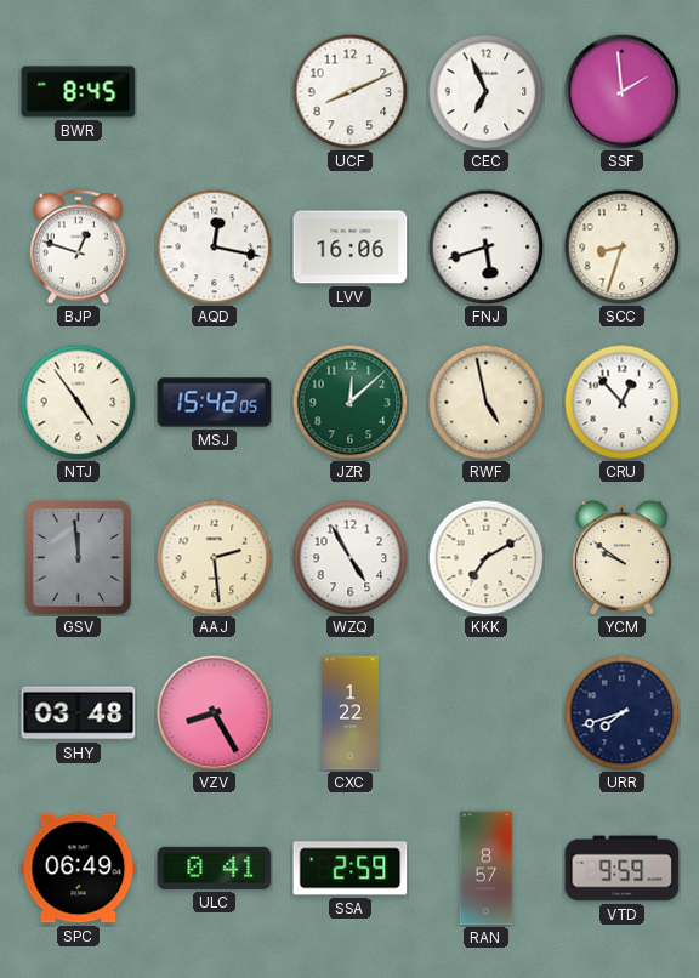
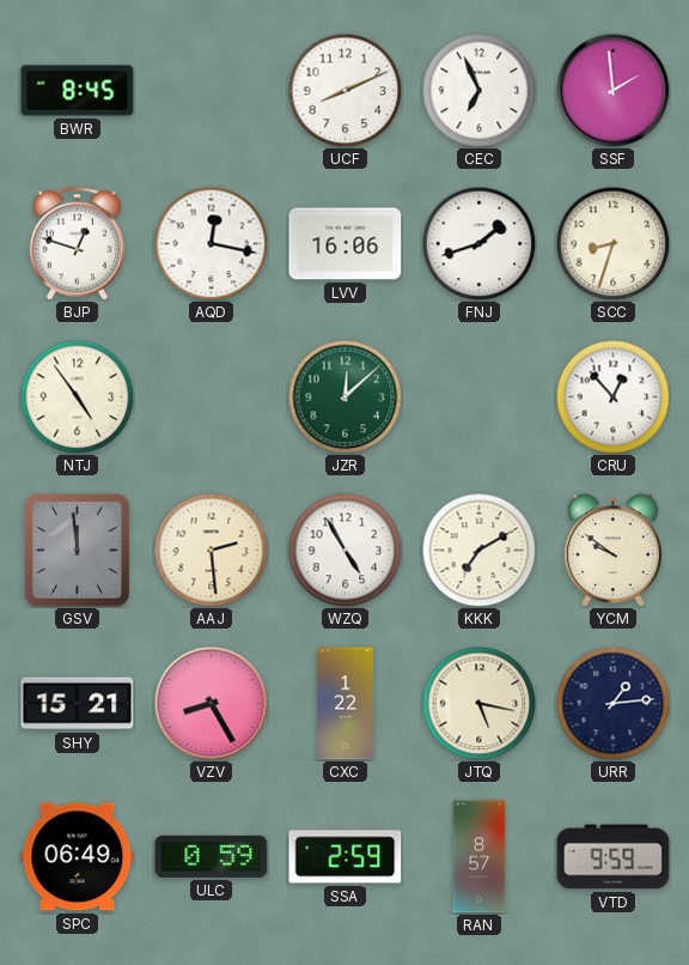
FNJ: 5:42 -> 1:42 (478, 243)
MSJ: 15:42 -> none (215, 403)
RWF: 4:58 -> none (485, 402)
SHY: 03:48 -> 15:21 (78, 704)
JTQ: none -> 5:17 (478, 703)
URR: 7:42 -> 1:14 (612, 703)
ULC: 0:41 -> 0:59 (212, 856)
